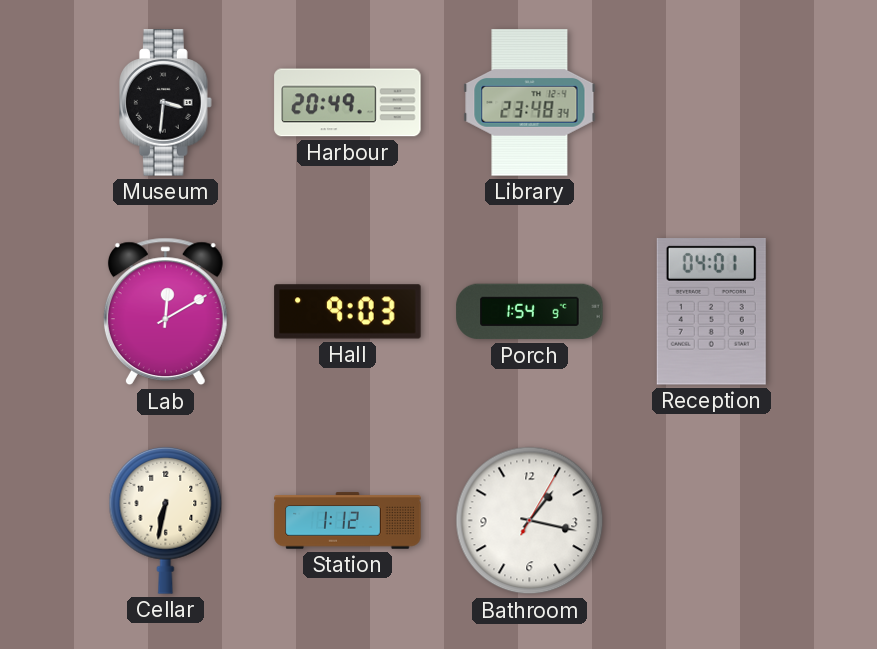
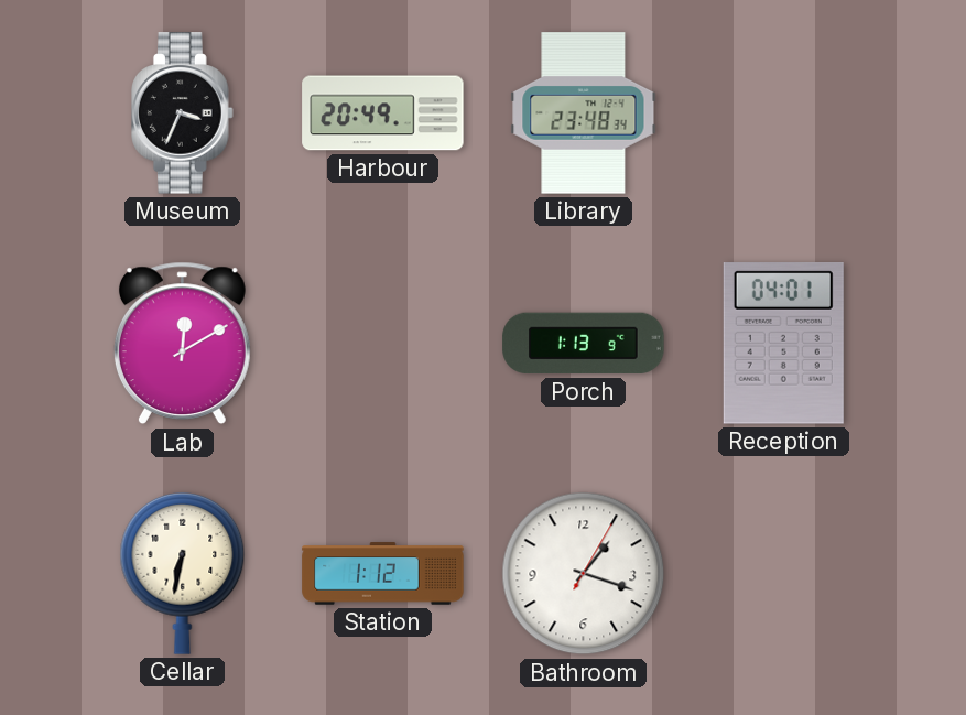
Museum: 3:31 -> 3:34 (183, 113)
Hall: 9:03 -> none (348, 312)
Porch: 1:54 -> 1:13 (584, 344)
Bathroom: 1:17 -> 1:18 (584, 574)
